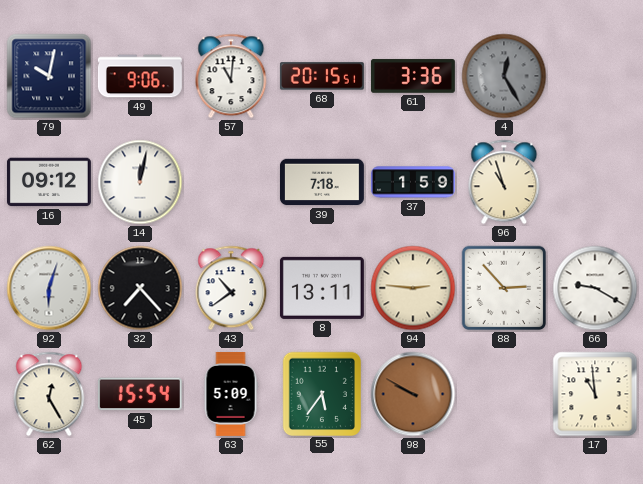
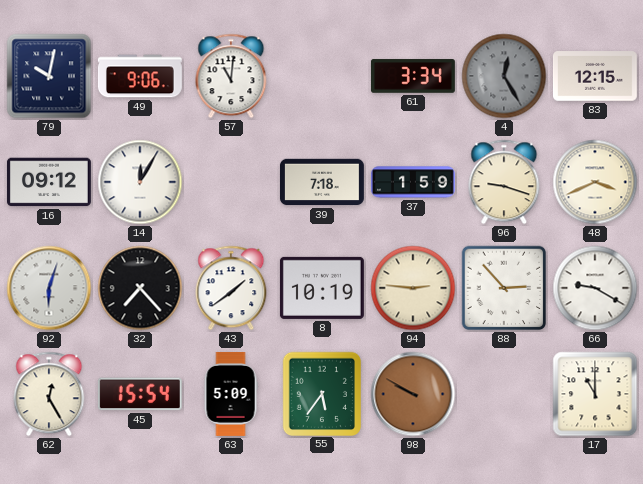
68: 20:15 -> none (322, 76)
61: 3:36 -> 3:34 (413, 76)
83: none -> 12:15 (595, 76)
14: 12:02 -> 12:05 (140, 182)
96: 10:57 -> 9:18 (504, 182)
48: none -> 3:41 (595, 182)
43: 10:39 -> 1:39 (231, 288)
8: 13:11 -> 10:19 (322, 288)
17: 10:59 -> 11:00 (595, 394)
